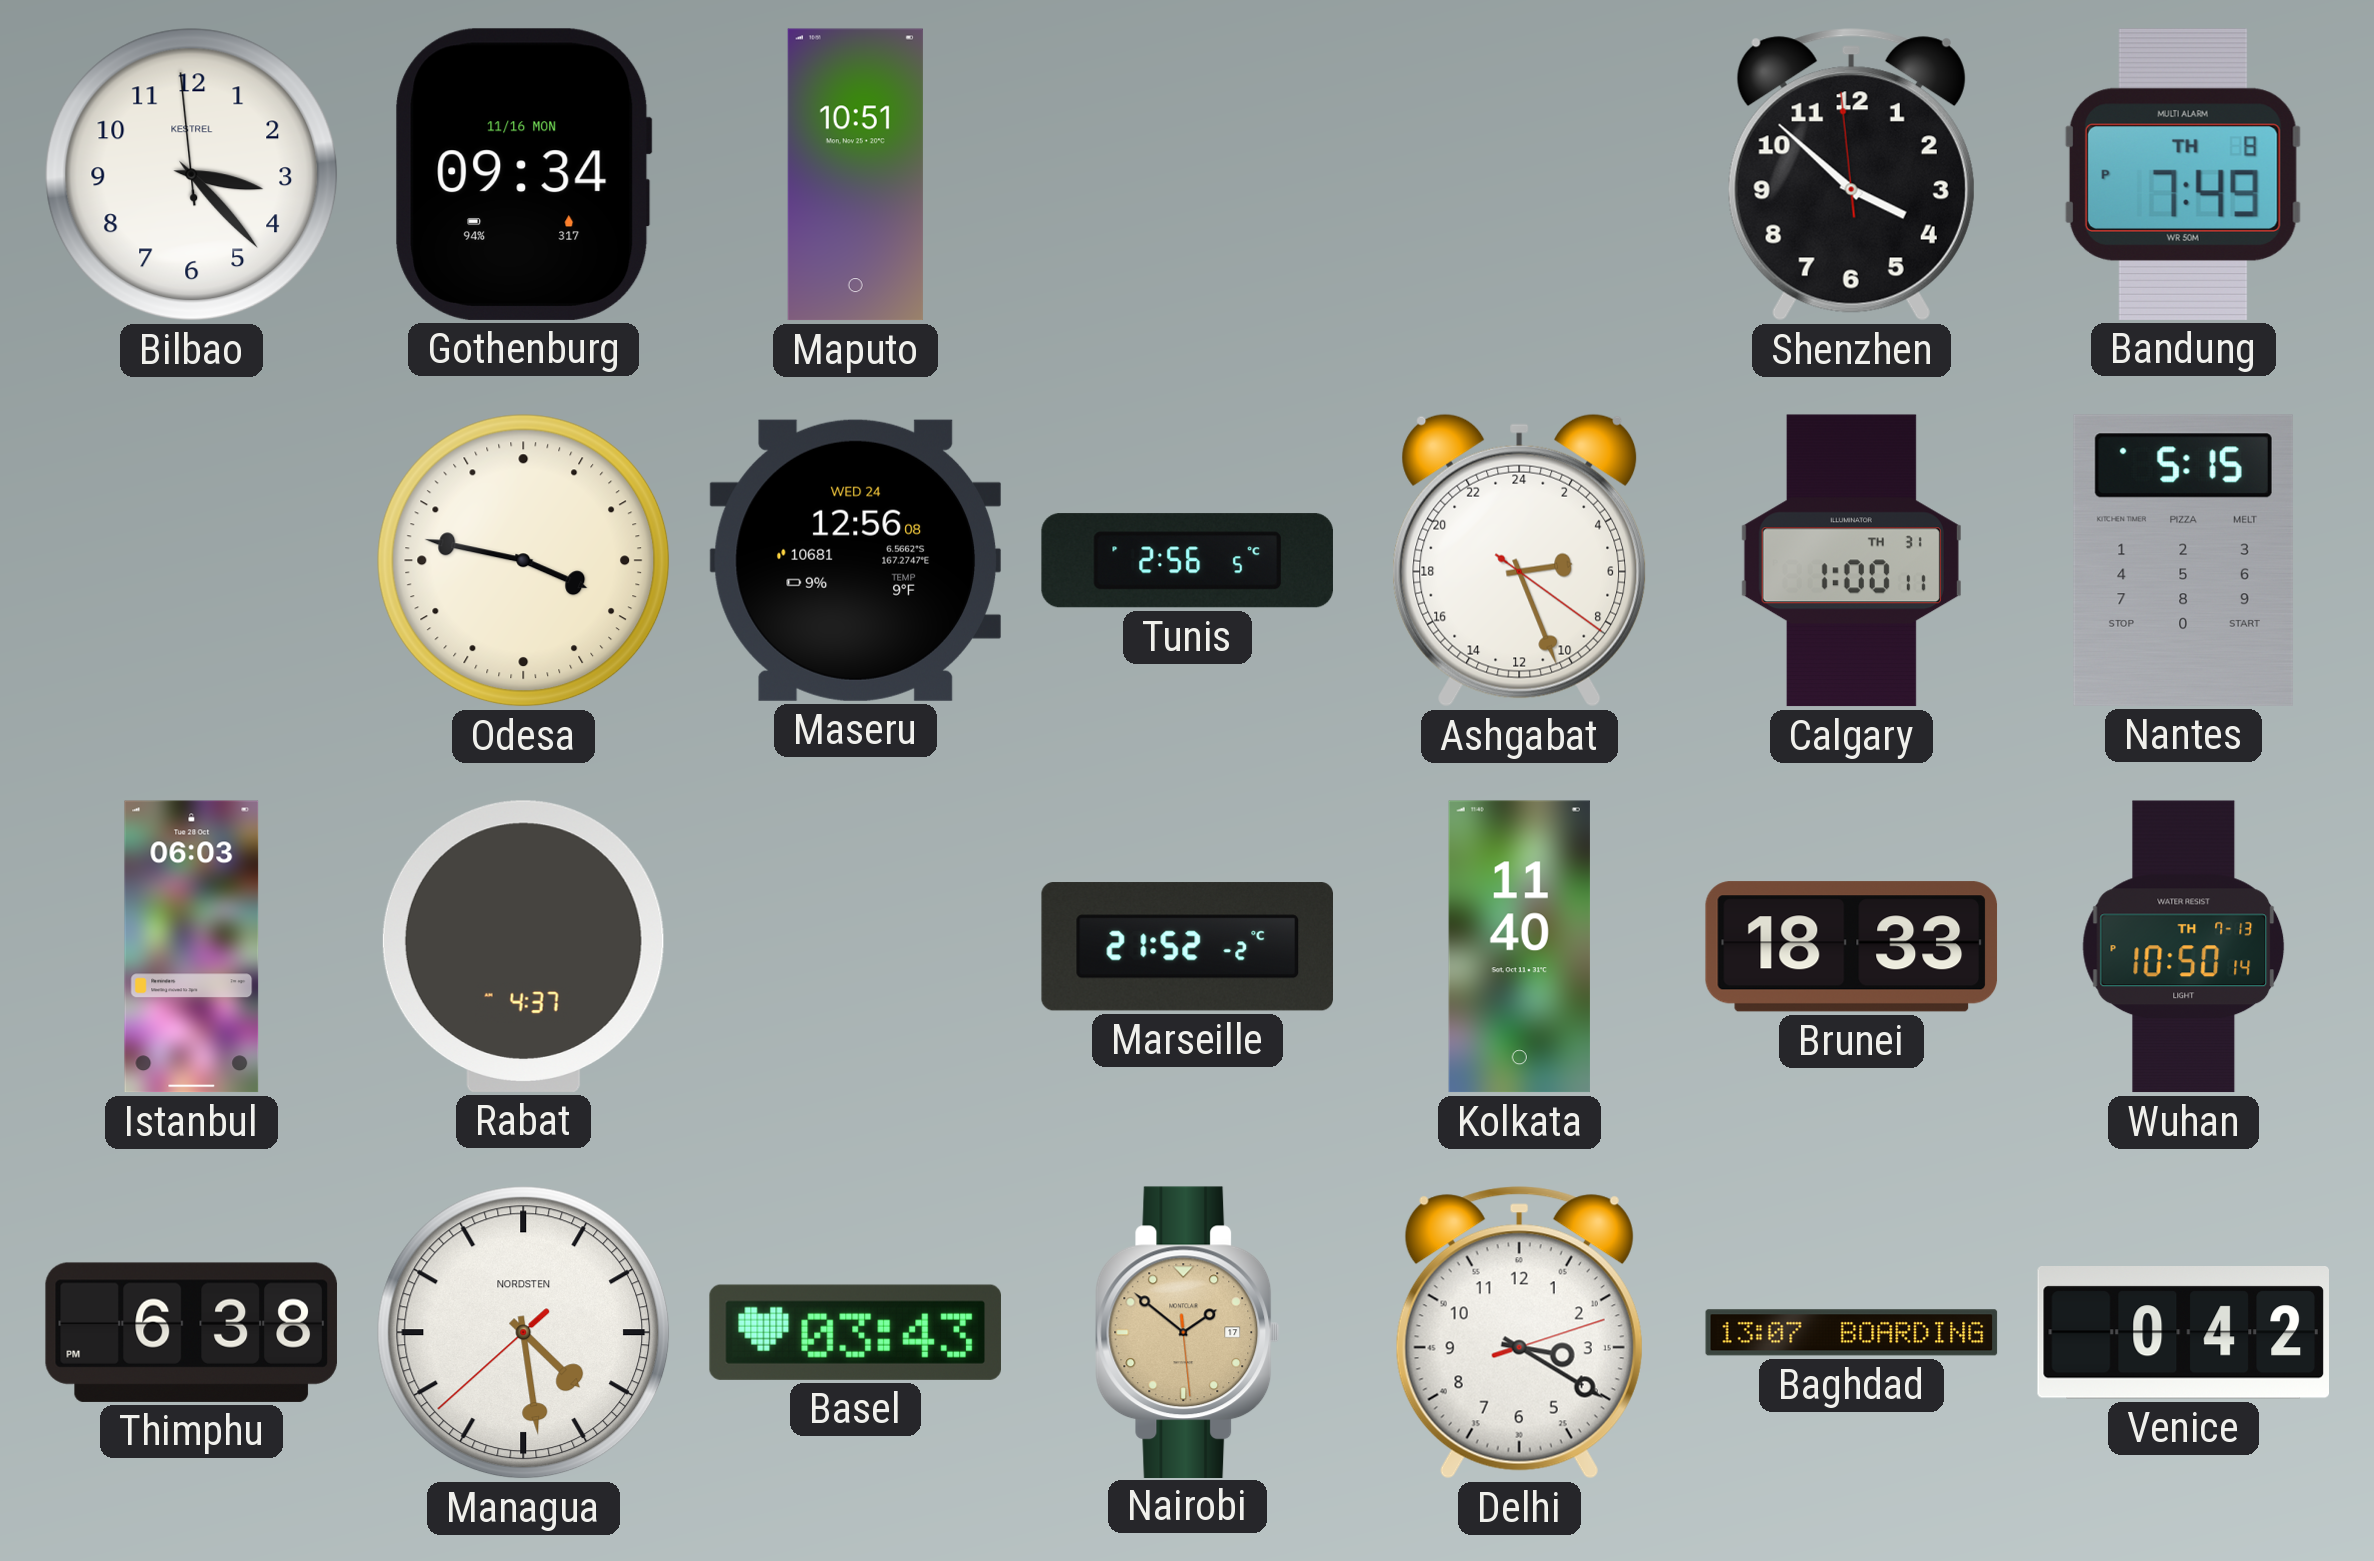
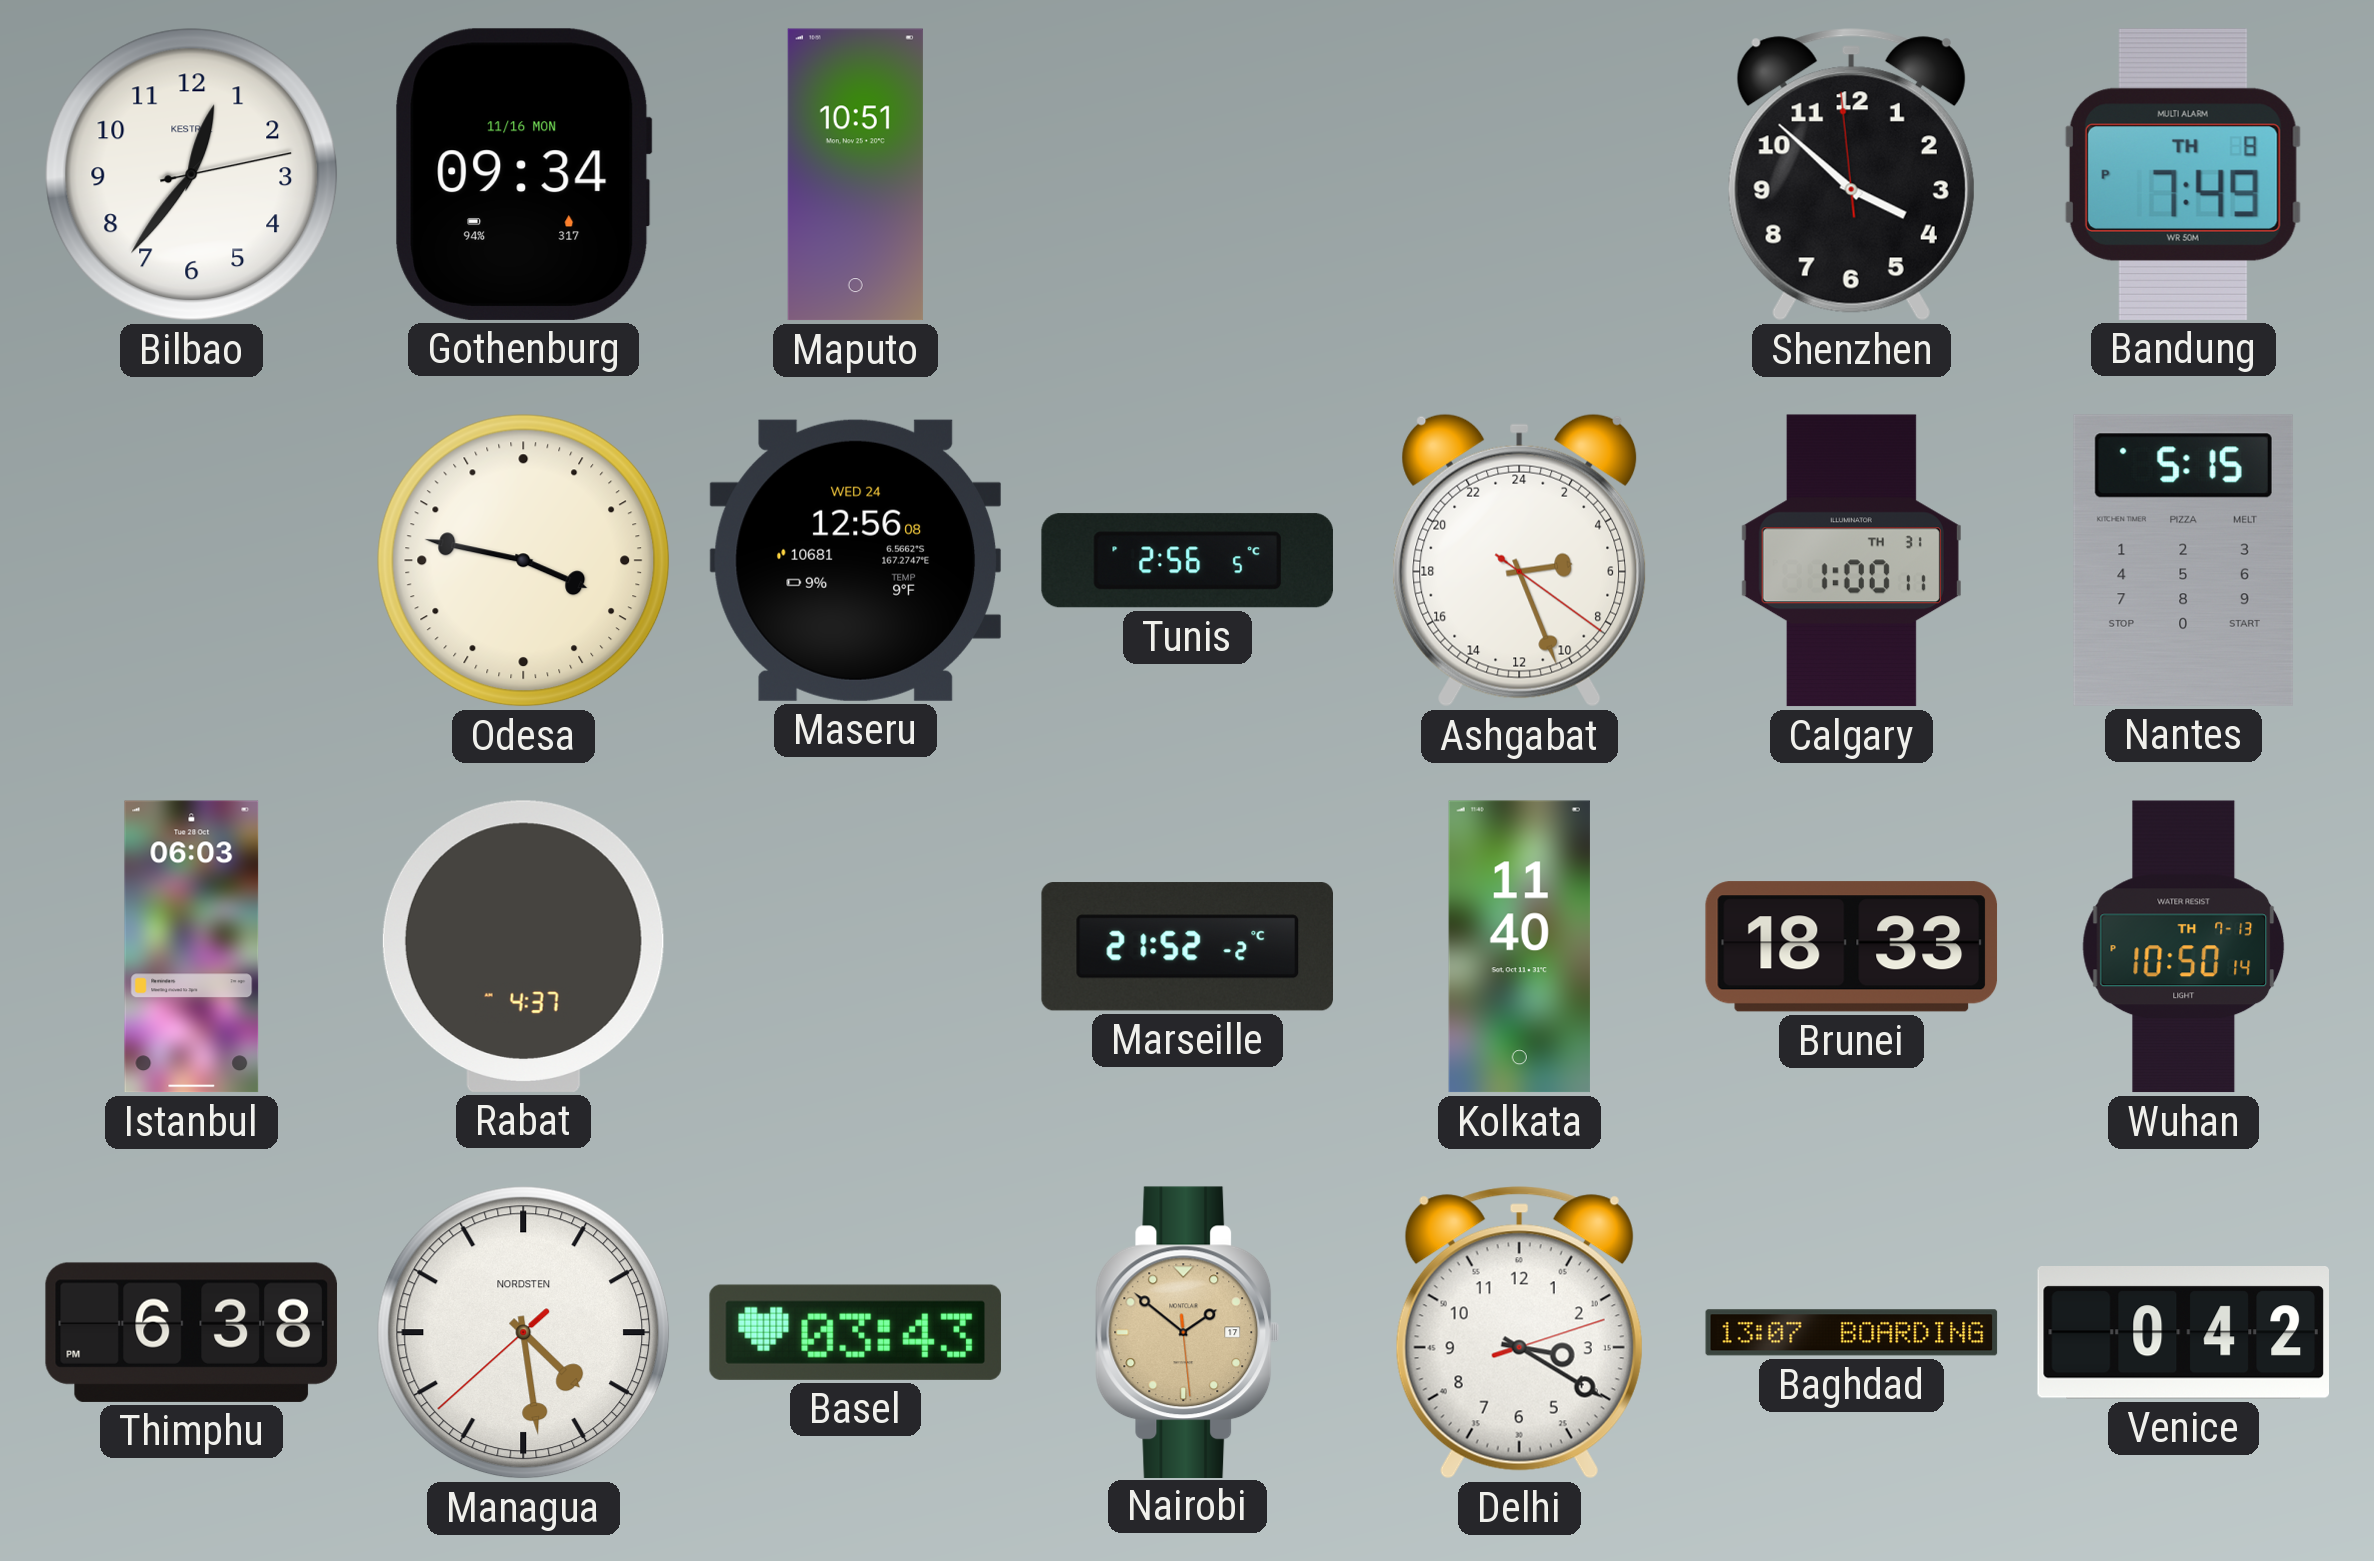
Bilbao: 3:22 -> 12:36 (192, 175)
